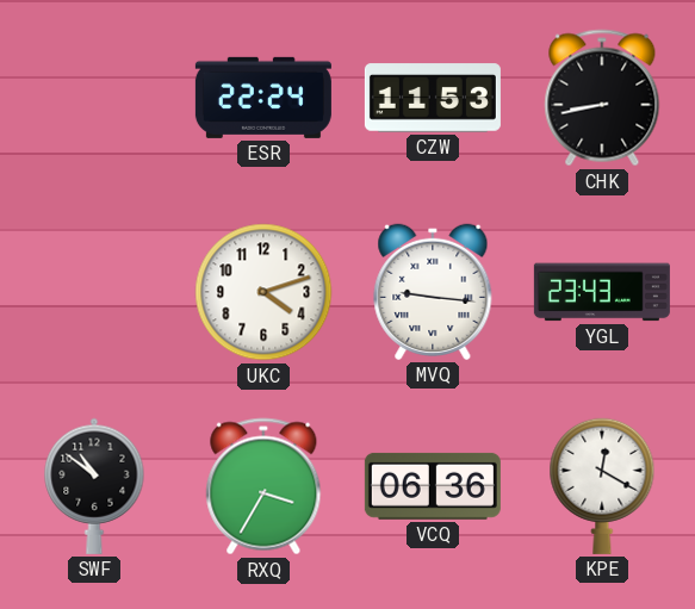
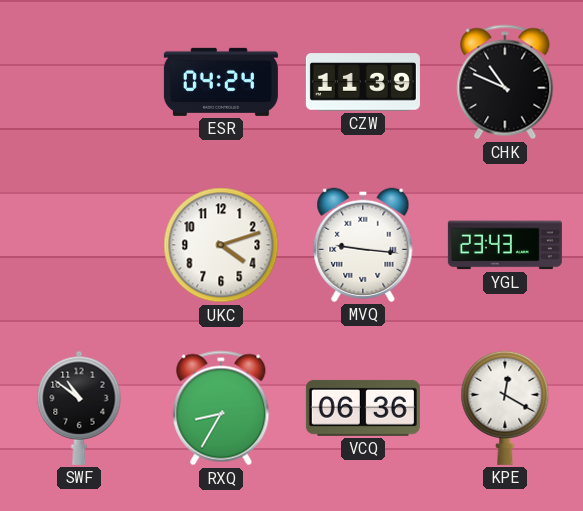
ESR: 22:24 -> 04:24 (221, 82)
CZW: 11:53 -> 11:39 (363, 82)
CHK: 8:43 -> 10:49 (505, 82)
RXQ: 3:35 -> 8:35 (221, 408)
